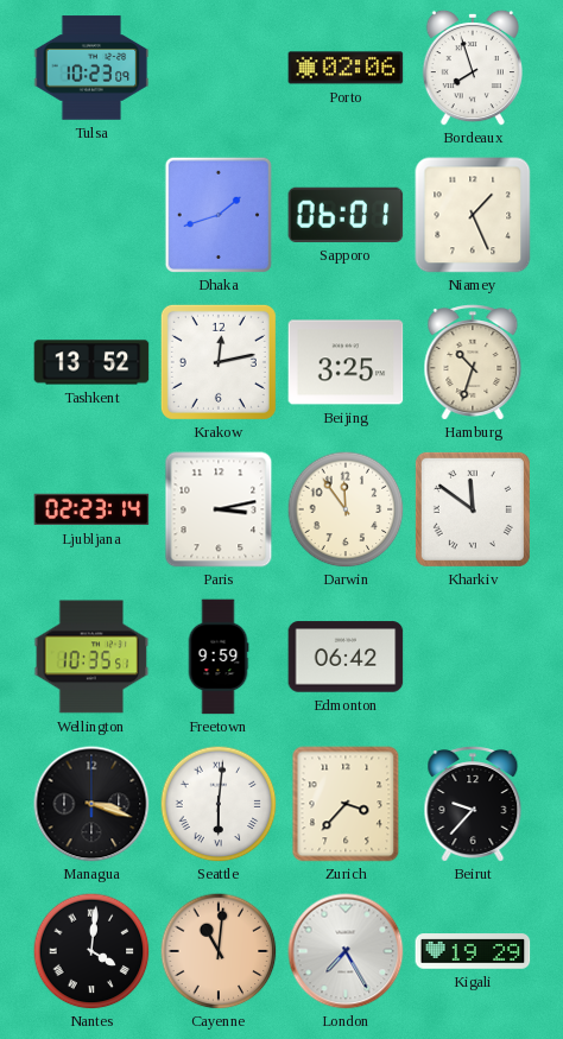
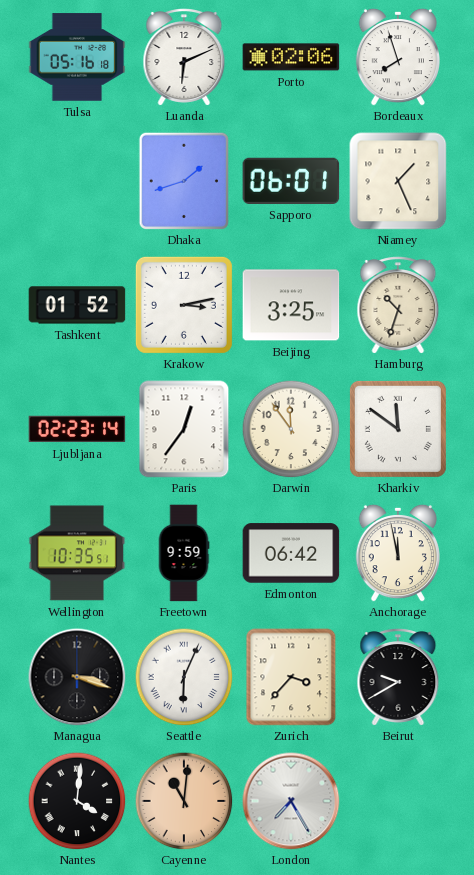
Tulsa: 10:23 -> 05:16 (77, 57)
Luanda: none -> 6:11 (184, 57)
Tashkent: 13:52 -> 01:52 (77, 305)
Krakow: 12:13 -> 3:13 (184, 305)
Paris: 3:13 -> 12:36 (184, 429)
Anchorage: none -> 11:58 (398, 553)
Seattle: 6:01 -> 6:04 (184, 677)
Beirut: 9:37 -> 9:40 (398, 677)
Kigali: 19:29 -> none (473, 951)
